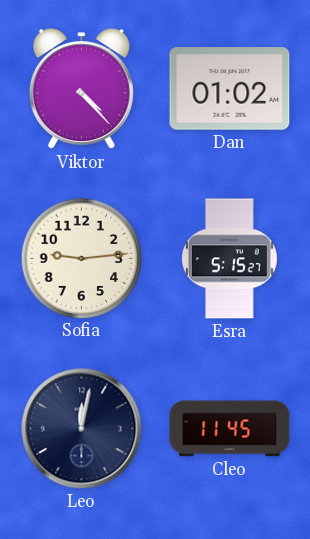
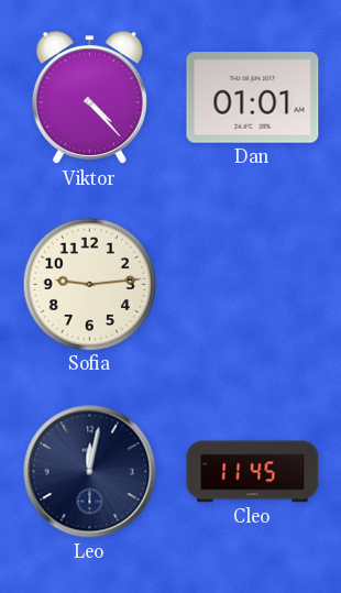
Dan: 01:02 -> 01:01 (253, 98)
Esra: 5:15 -> none (229, 259)
